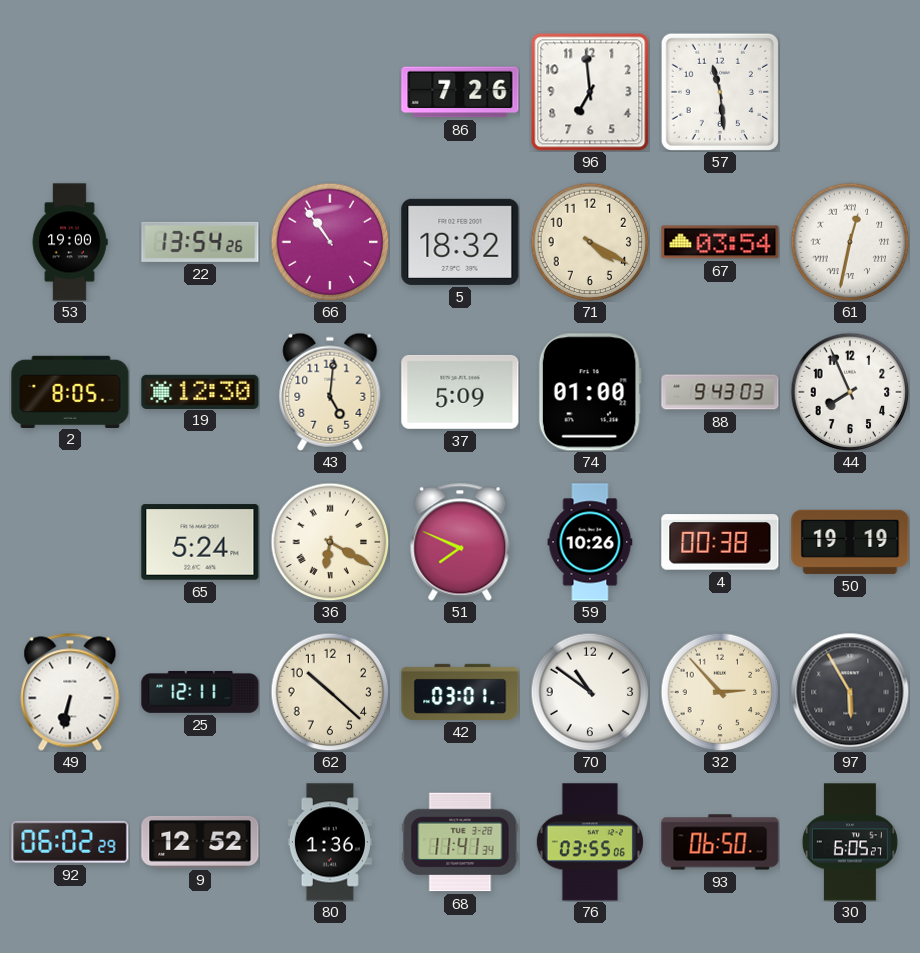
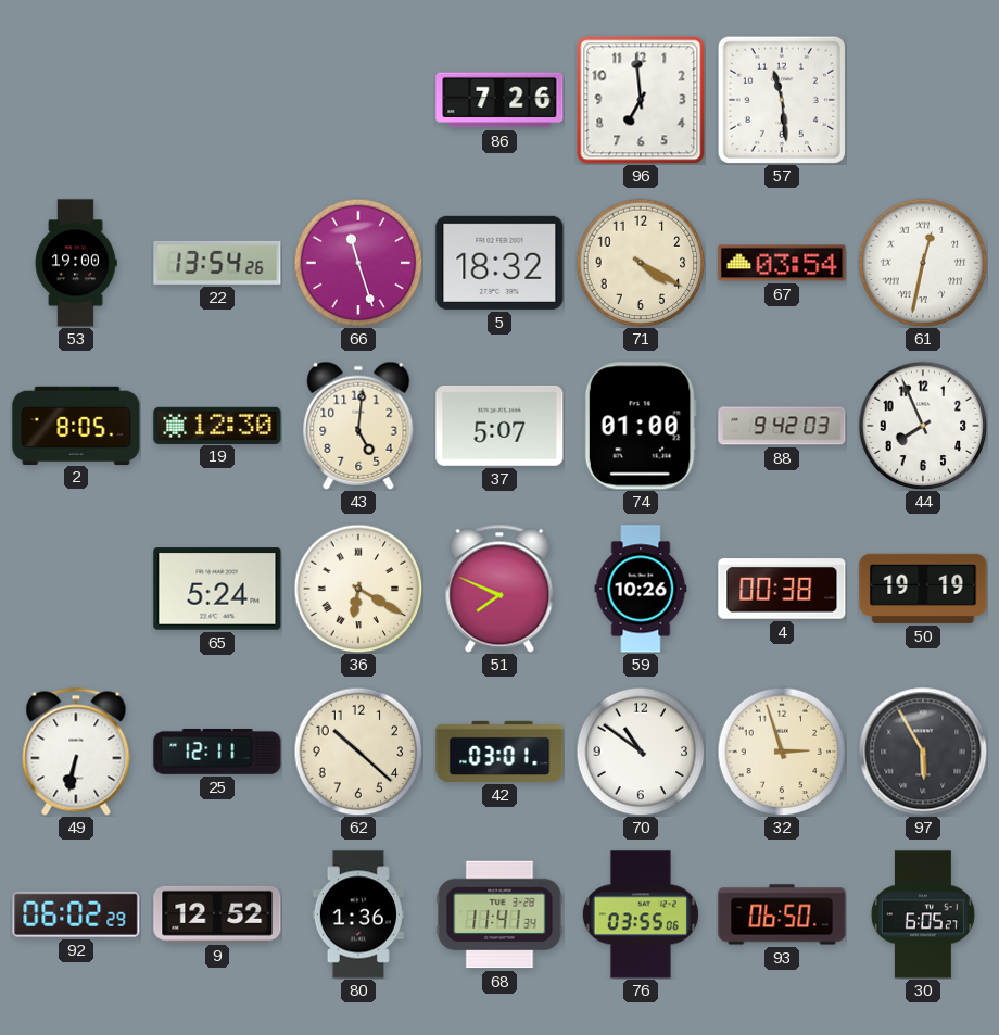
66: 10:54 -> 11:27 (358, 263)
37: 5:09 -> 5:07 (499, 426)
88: 9:43 -> 9:42 (782, 426)
32: 2:53 -> 2:57 (782, 752)
